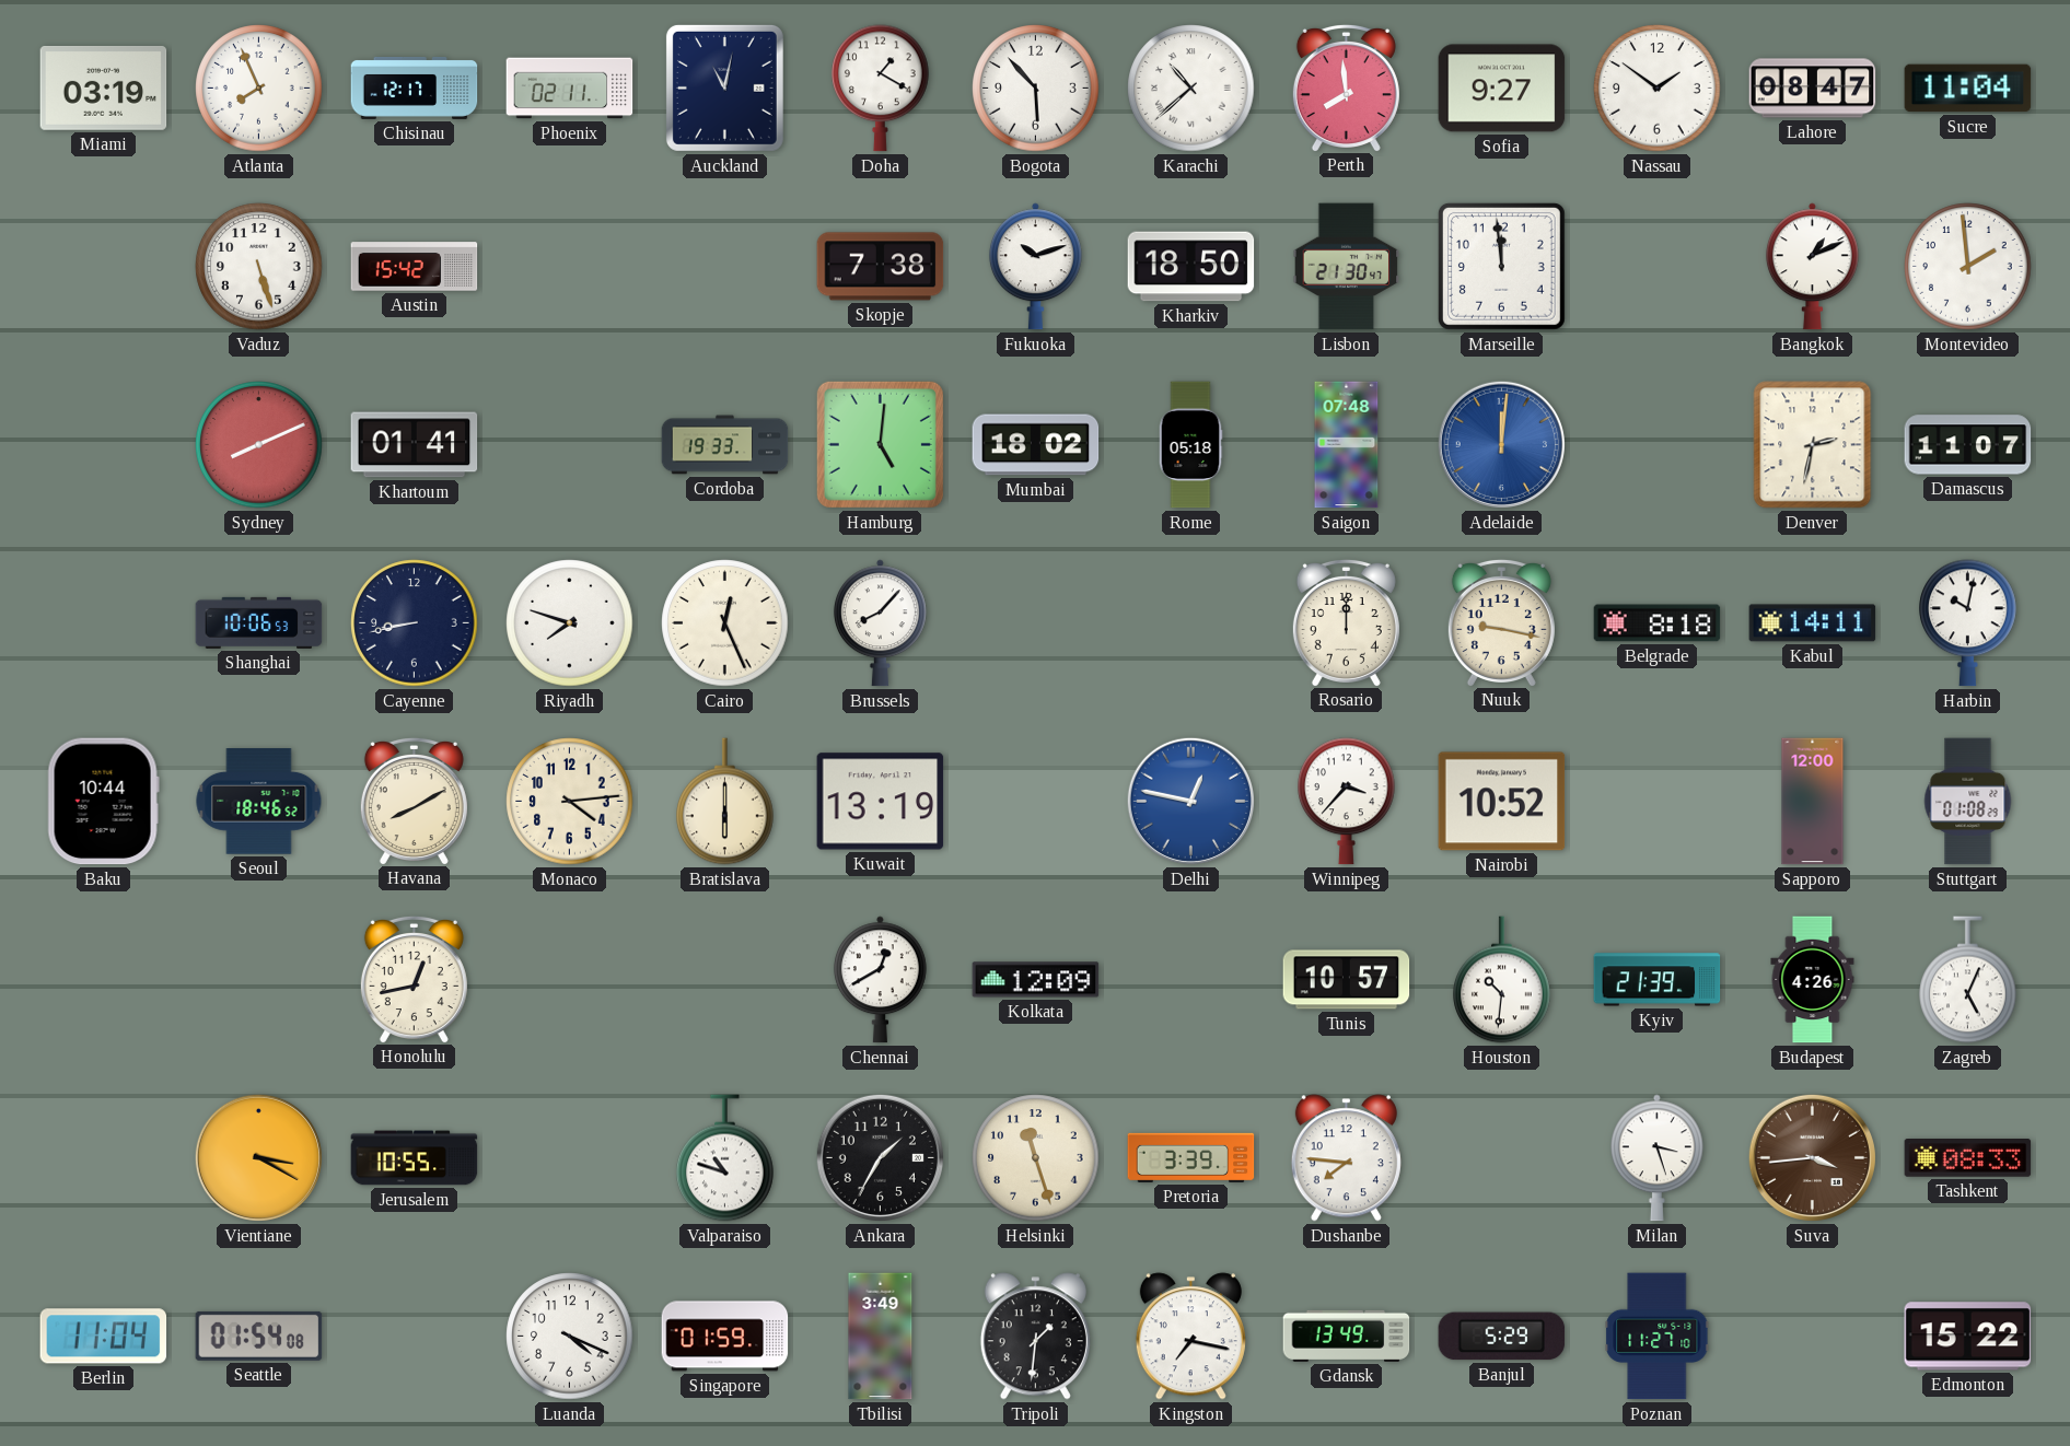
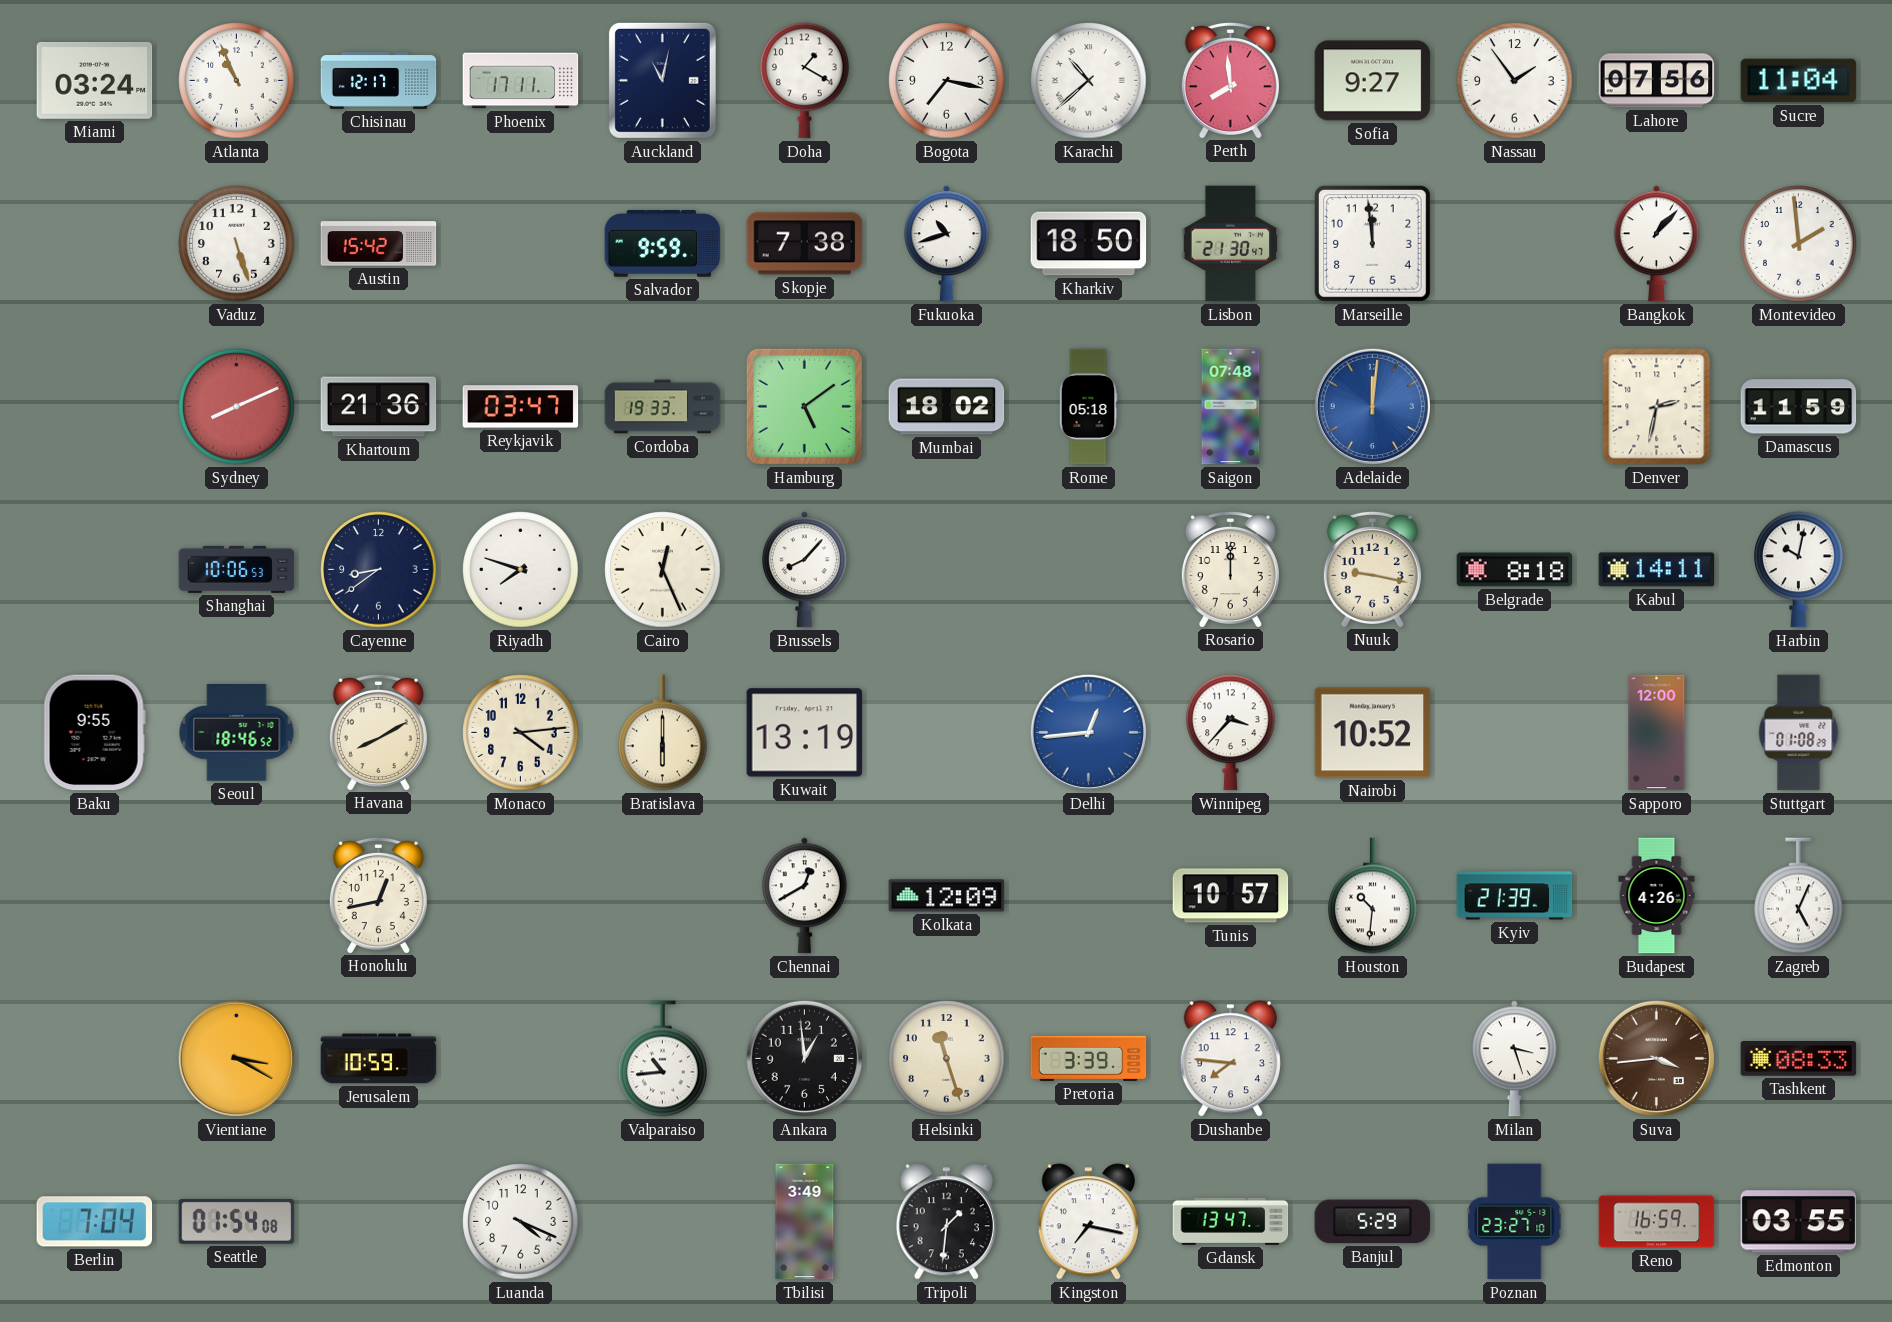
Miami: 03:19 -> 03:24 (95, 81)
Atlanta: 7:56 -> 10:56 (237, 81)
Phoenix: 02:11 -> 17:11 (521, 81)
Bogota: 5:53 -> 7:17 (947, 81)
Nassau: 1:51 -> 1:54 (1515, 81)
Lahore: 08:47 -> 07:56 (1657, 81)
Salvador: none -> 9:59 (663, 244)
Fukuoka: 10:12 -> 10:42 (946, 244)
Bangkok: 1:11 -> 1:07 (1656, 244)
Khartoum: 01:41 -> 21:36 (379, 407)
Reykjavik: none -> 03:47 (521, 407)
Hamburg: 5:01 -> 5:09 (804, 406)
Damascus: 11:07 -> 11:59 (1799, 407)
Cayenne: 8:43 -> 8:39 (379, 570)
Baku: 10:44 -> 9:55 (94, 733)
Delhi: 12:47 -> 12:44 (1088, 732)
Jerusalem: 10:55 -> 10:59 (379, 1059)
Valparaiso: 10:48 -> 10:44 (663, 1059)
Ankara: 1:35 -> 12:59 (804, 1058)
Berlin: 11:04 -> 7:04 (95, 1222)
Singapore: 01:59 -> none (725, 1337)
Gdansk: 13:49 -> 13:47 (1231, 1221)
Poznan: 11:27 -> 23:27 (1515, 1222)
Reno: none -> 16:59 (1657, 1222)
Edmonton: 15:22 -> 03:55 (1799, 1222)
